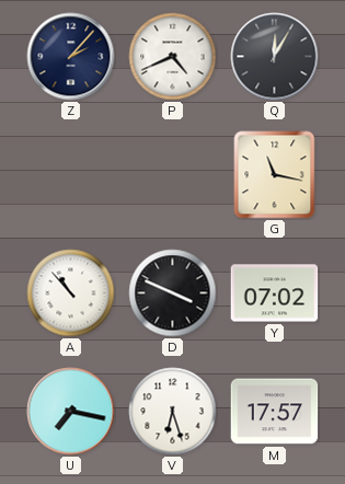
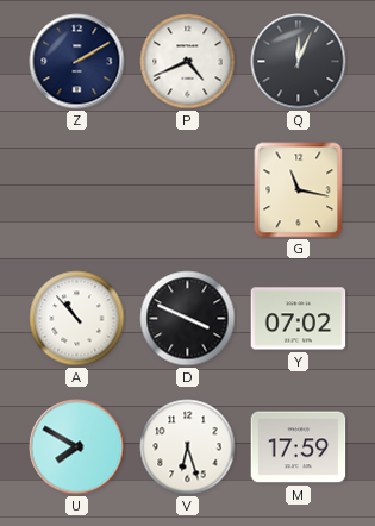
Z: 2:07 -> 2:10 (77, 62)
Q: 12:05 -> 12:04 (299, 62)
U: 7:17 -> 7:50 (77, 447)
M: 17:57 -> 17:59 (299, 447)
